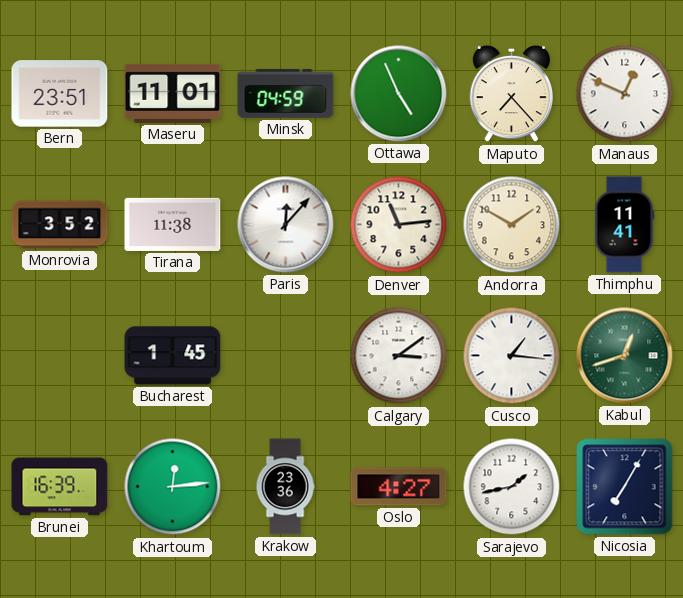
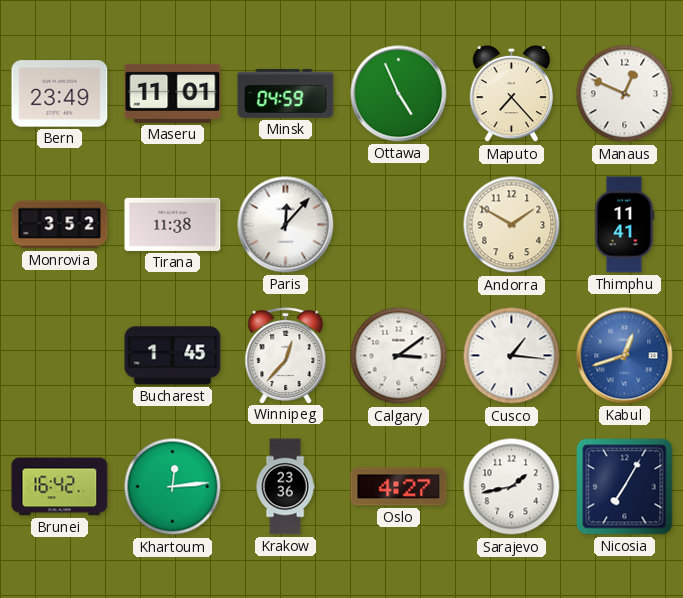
Bern: 23:51 -> 23:49 (60, 94)
Denver: 11:14 -> none (399, 225)
Winnipeg: none -> 12:37 (286, 356)
Kabul dial: green -> blue (625, 356)
Brunei: 16:39 -> 16:42 (60, 487)
